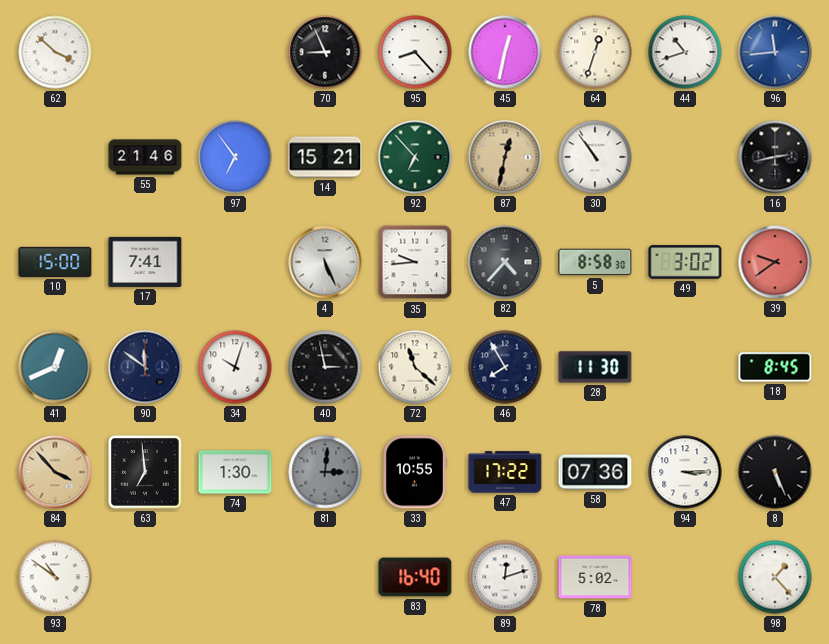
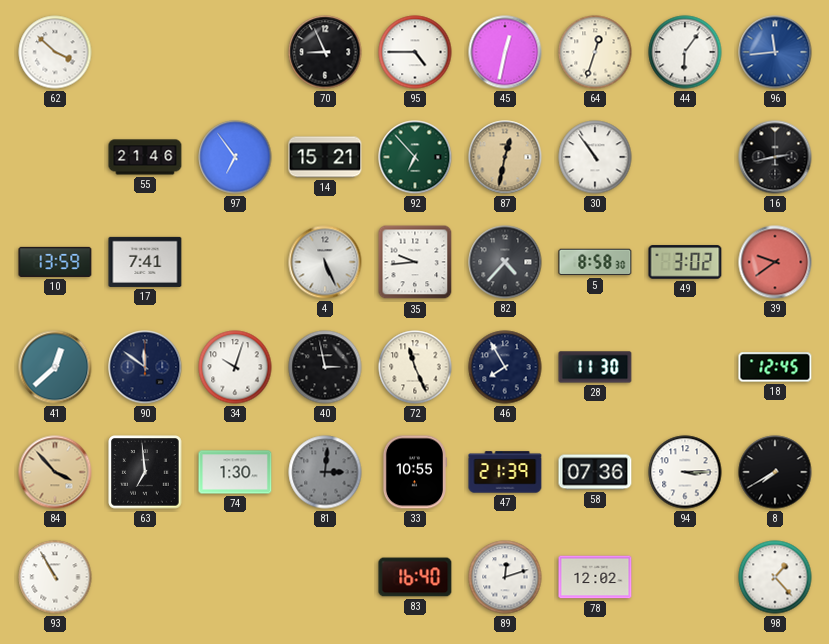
95: 8:23 -> 4:45 (415, 52)
44: 10:42 -> 6:06 (685, 52)
10: 15:00 -> 13:59 (55, 262)
41: 12:41 -> 12:38 (55, 367)
72: 11:22 -> 11:26 (415, 367)
18: 8:45 -> 12:45 (775, 367)
47: 17:22 -> 21:39 (505, 472)
8: 5:26 -> 7:40 (775, 472)
93: 10:51 -> 10:55 (55, 577)
78: 5:02 -> 12:02 (595, 577)
